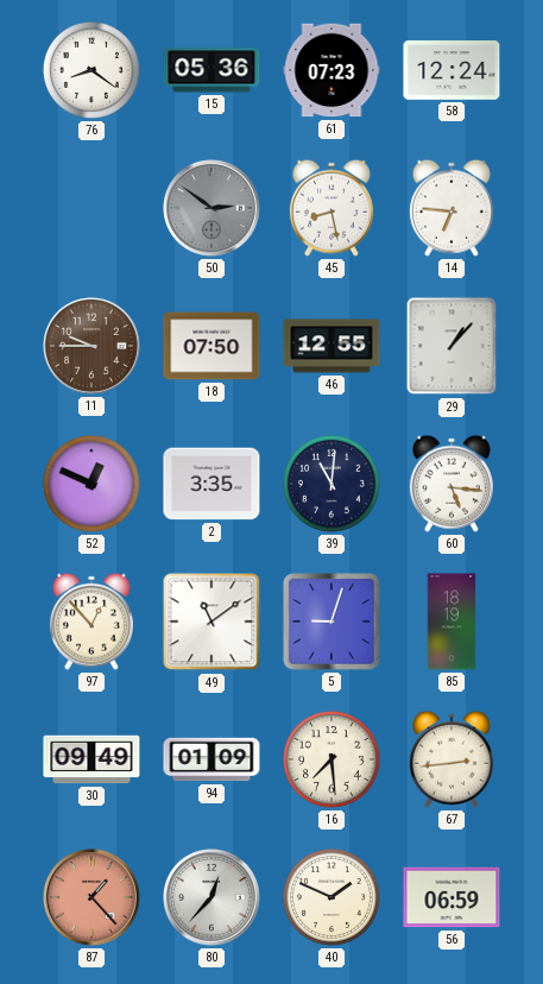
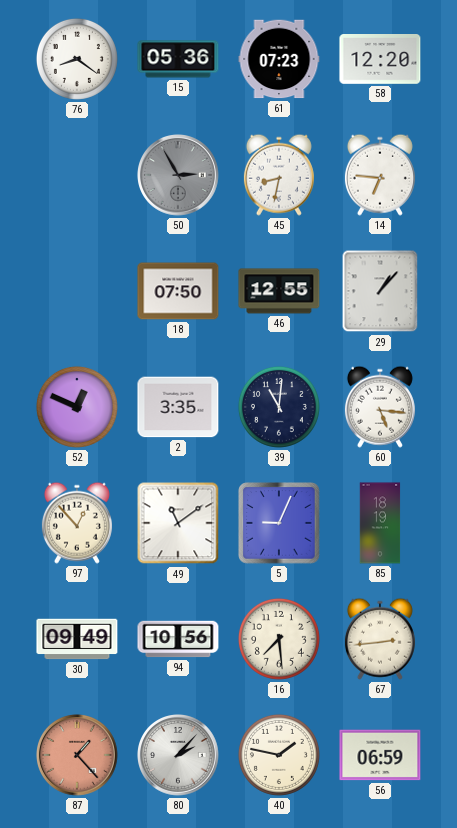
58: 12:24 -> 12:20 (380, 60)
50: 2:51 -> 2:55 (179, 176)
45: 8:28 -> 8:32 (279, 175)
11: 9:45 -> none (93, 347)
5: 9:03 -> 9:04 (279, 523)
94: 01:09 -> 10:56 (178, 639)
80: 12:37 -> 2:07 (179, 756)
40: 1:49 -> 1:47 (279, 755)
